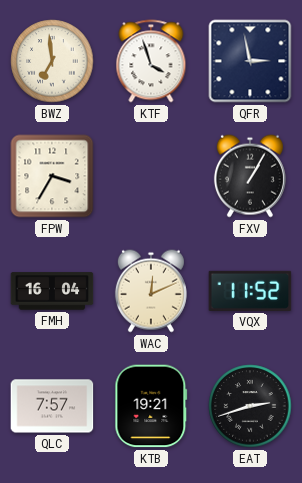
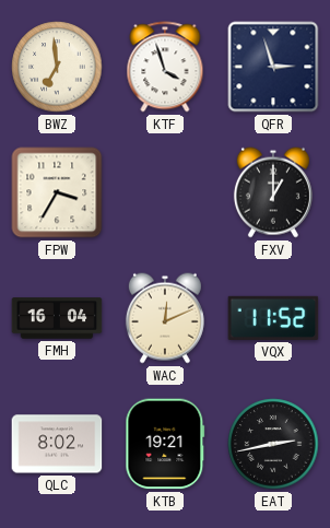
QFR: 2:58 -> 2:57 (273, 67)
FXV: 1:05 -> 1:00 (273, 192)
QLC: 7:57 -> 8:02 (57, 444)
EAT: 2:42 -> 2:43 (273, 444)
